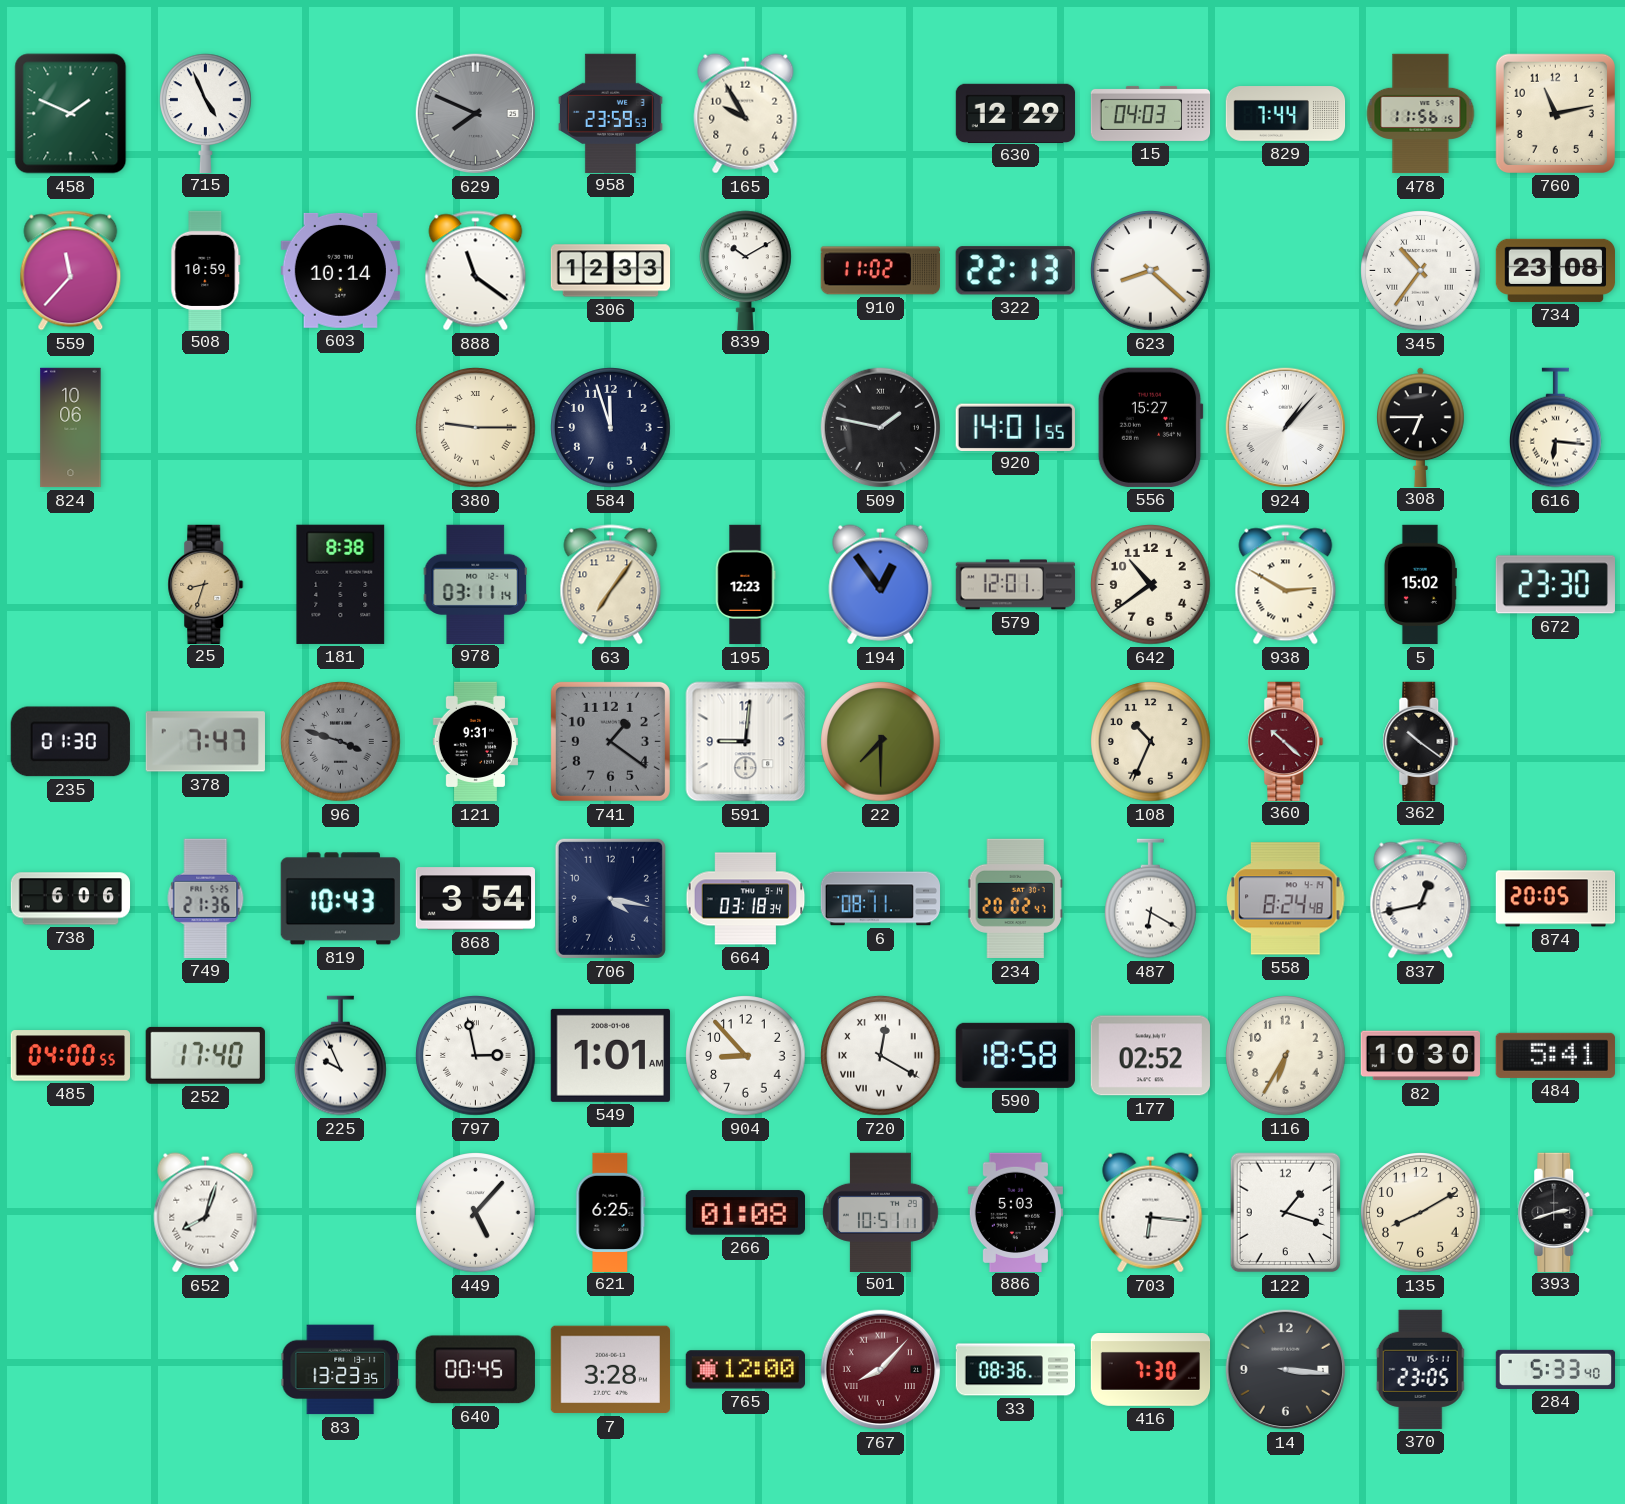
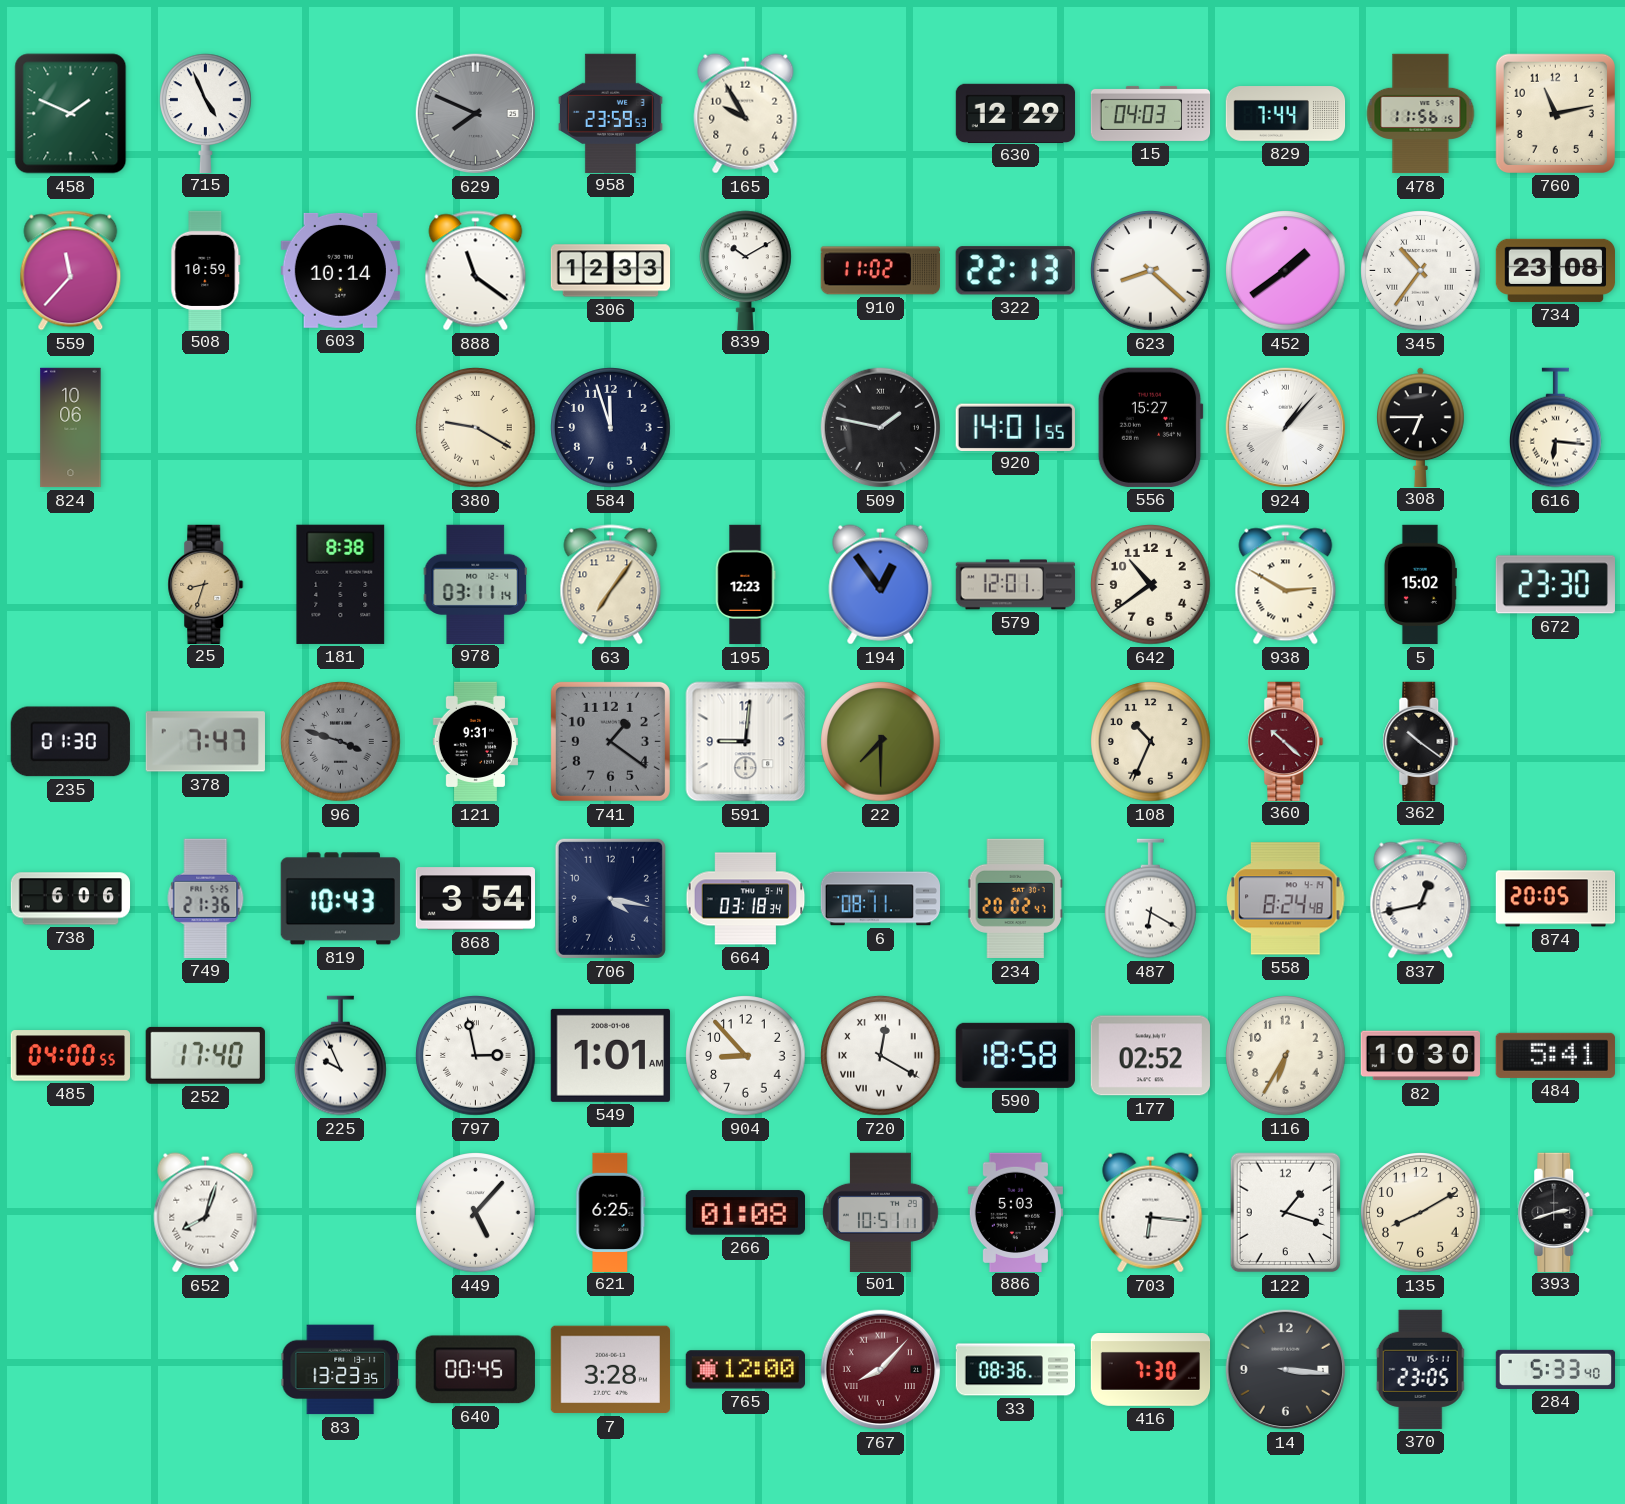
452: none -> 1:39 (1286, 271)
380: 9:15 -> 9:20 (476, 428)
